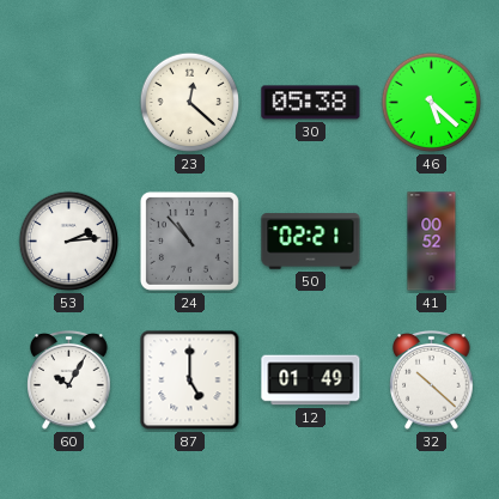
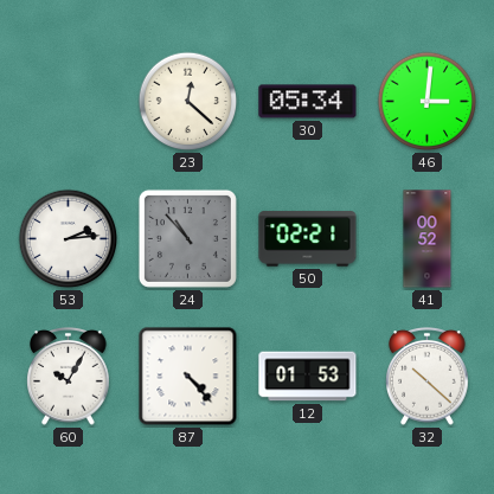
30: 05:38 -> 05:34 (308, 102)
46: 5:22 -> 3:01 (428, 102)
87: 5:00 -> 4:23 (188, 377)
12: 01:49 -> 01:53 (308, 377)
